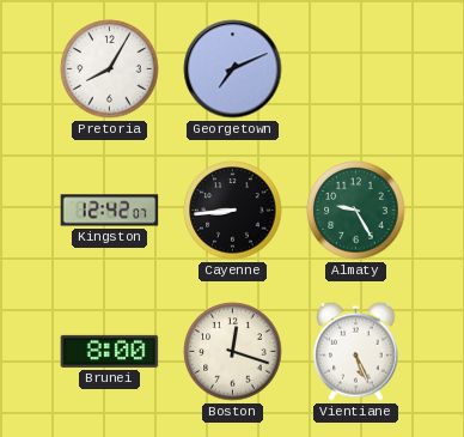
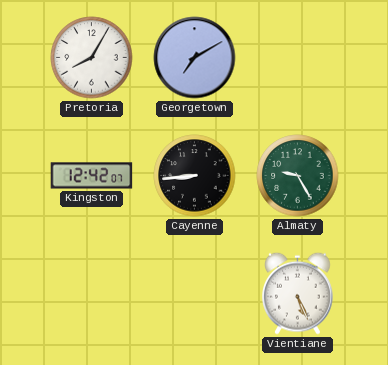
Georgetown: 7:11 -> 7:10 (195, 58)
Brunei: 8:00 -> none (110, 351)
Boston: 12:18 -> none (233, 352)
